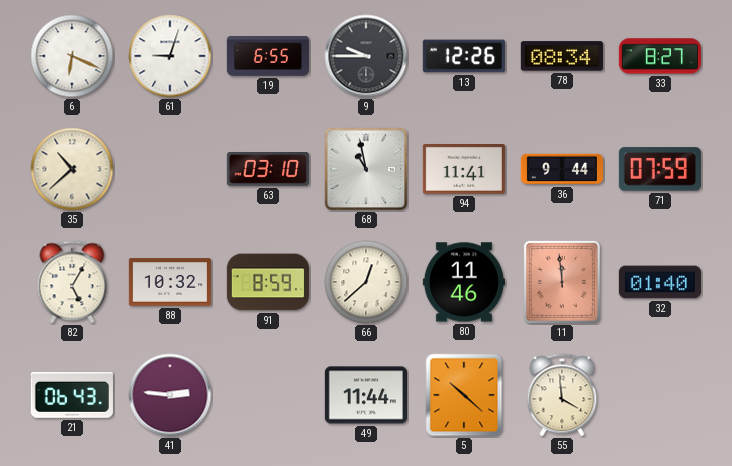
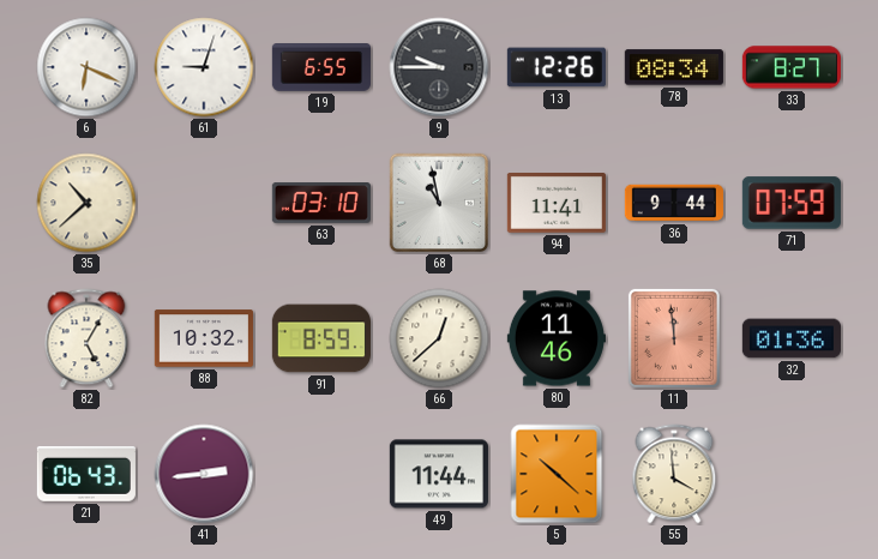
32: 01:40 -> 01:36 (792, 338)
41: 2:46 -> 2:44 (204, 474)
